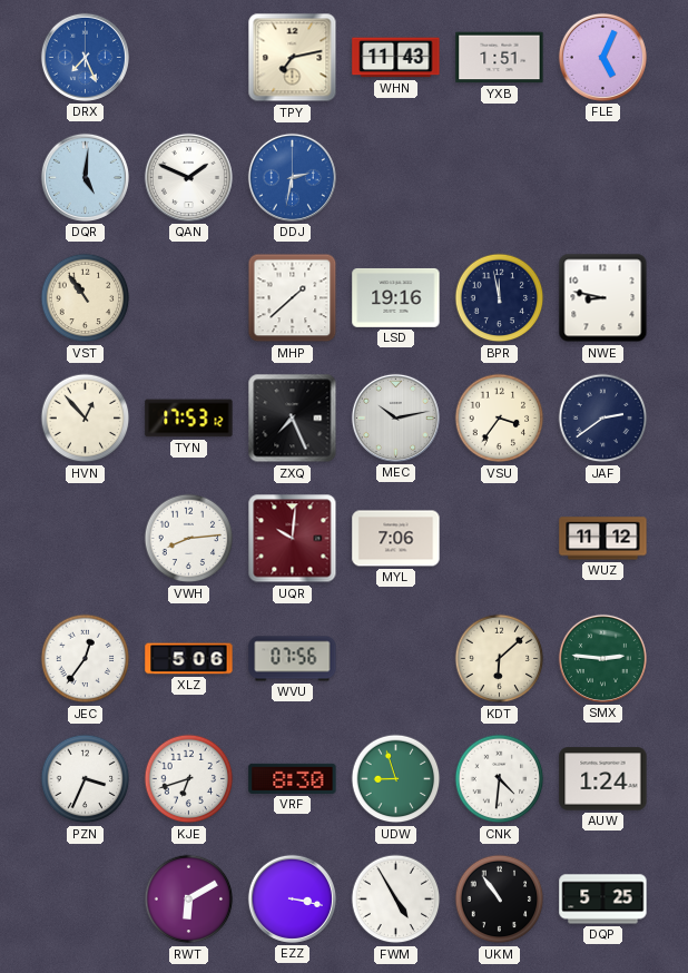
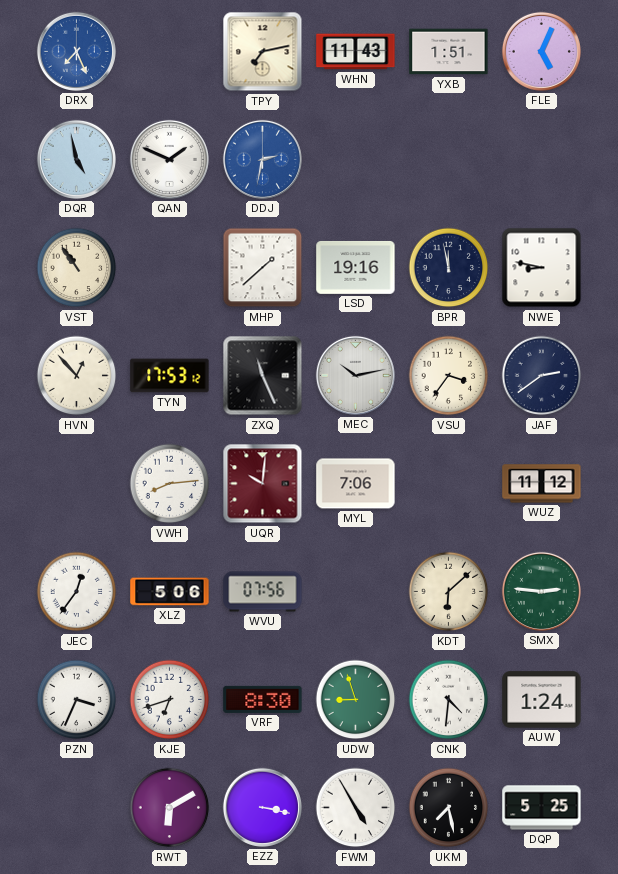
DQR: 5:01 -> 4:58 (76, 159)
ZXQ: 7:26 -> 11:26 (263, 376)
UKM: 10:54 -> 7:28 (449, 808)
